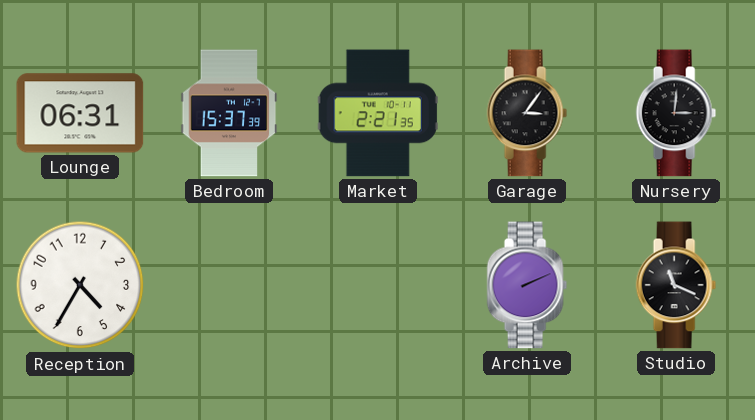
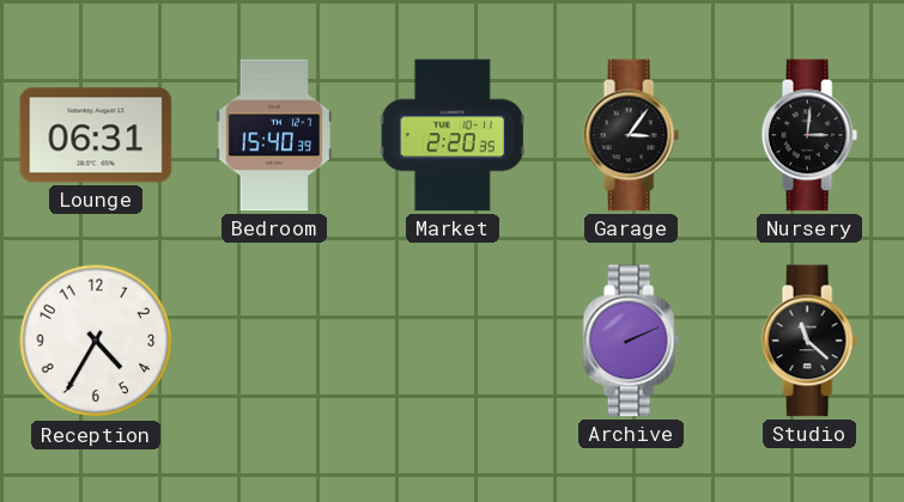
Bedroom: 15:37 -> 15:40 (274, 135)
Market: 2:21 -> 2:20 (453, 135)
Studio: 11:19 -> 11:22 (809, 341)
